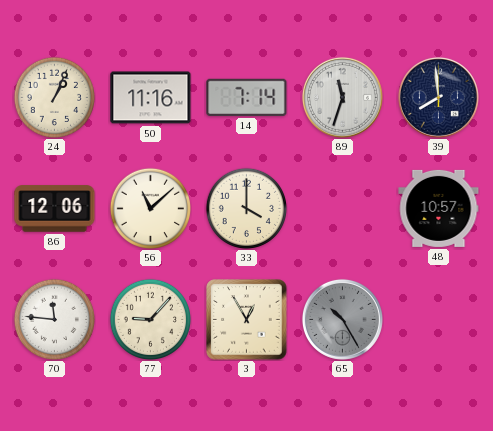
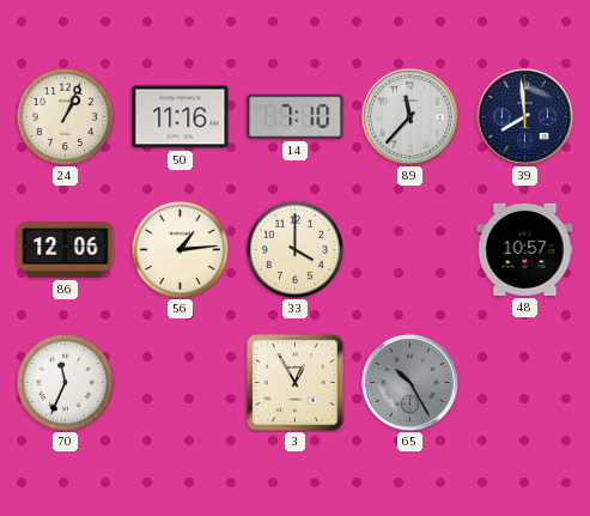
14: 7:14 -> 7:10 (296, 116)
89: 11:33 -> 11:37 (409, 116)
56: 11:08 -> 1:14 (180, 249)
70: 11:46 -> 11:34 (65, 382)
77: 9:07 -> none (150, 319)
